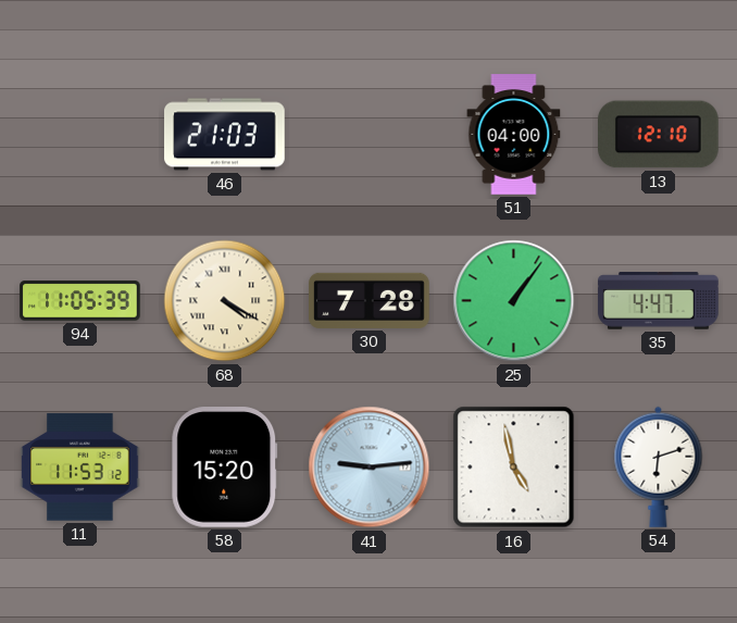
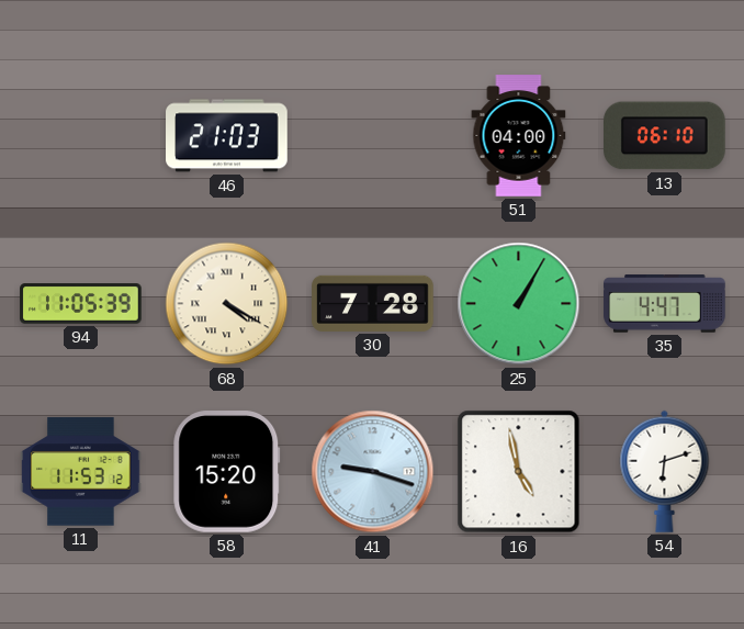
13: 12:10 -> 06:10 (665, 136)
25: 1:06 -> 1:05 (519, 304)
41: 9:14 -> 9:18 (373, 472)
